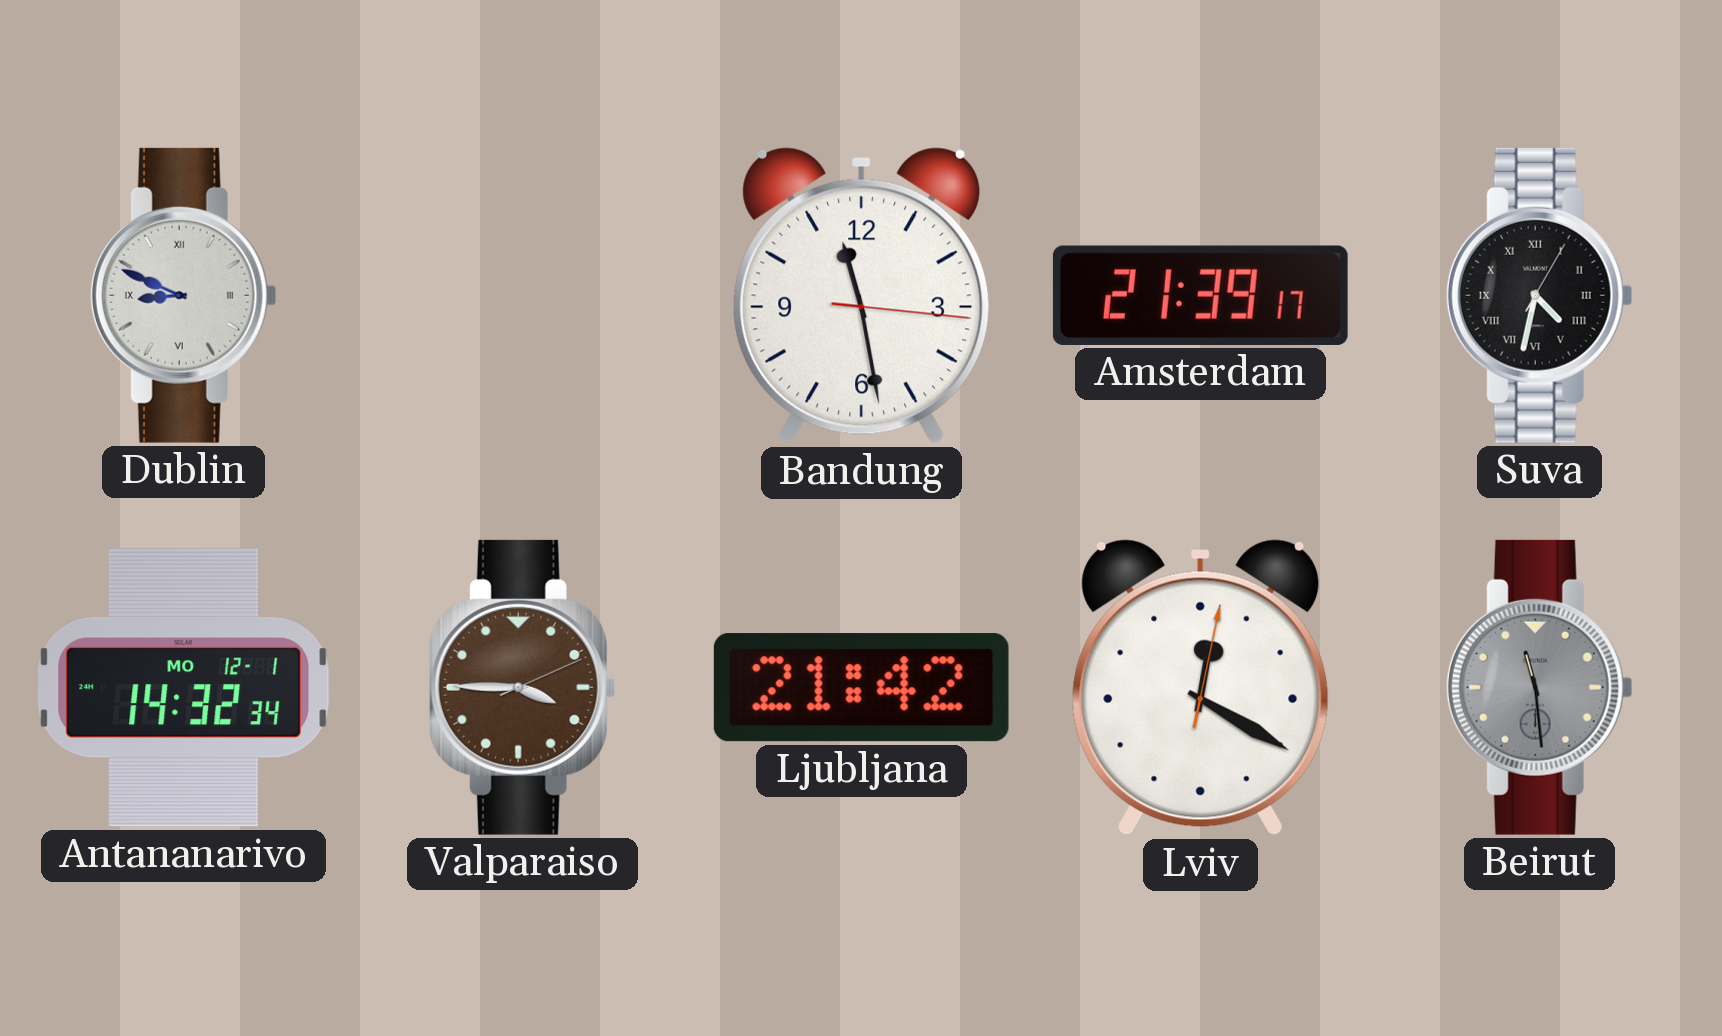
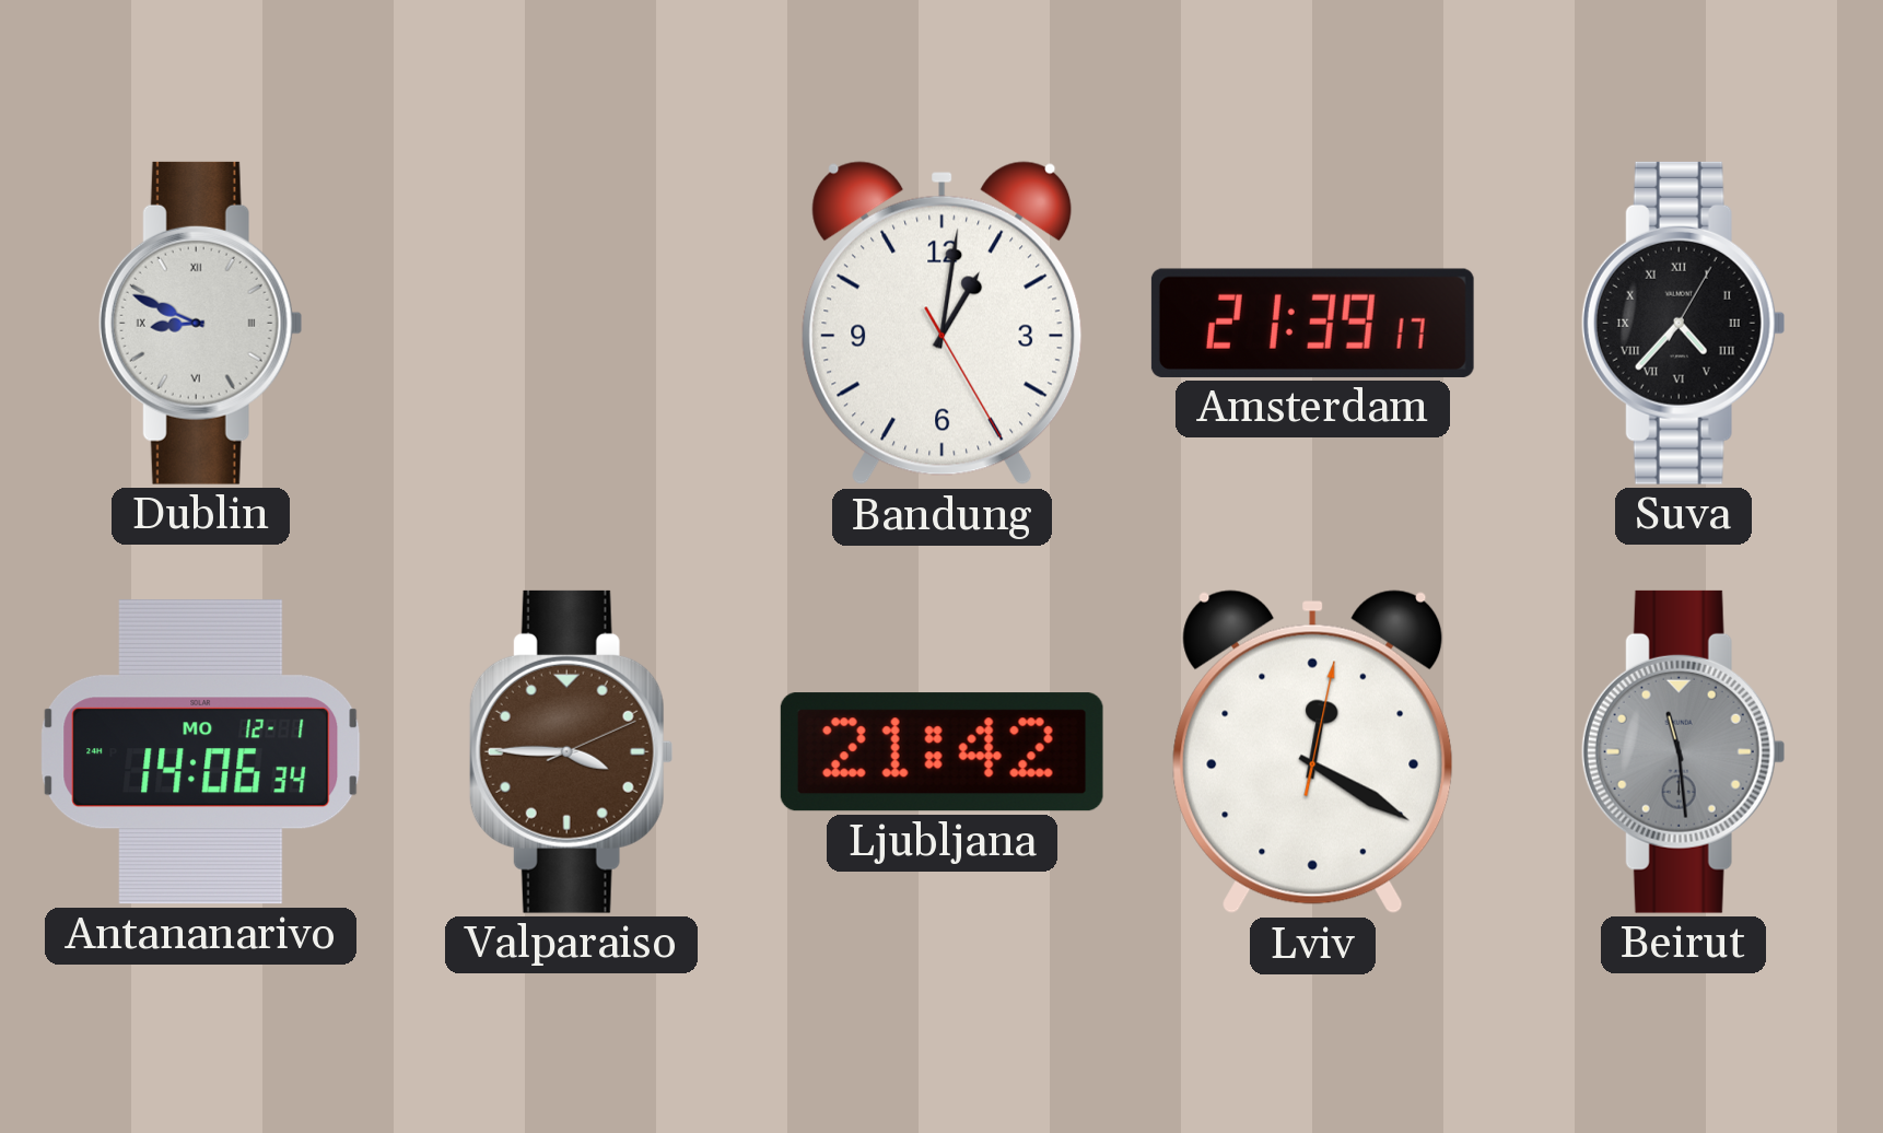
Bandung: 11:28 -> 1:01 (943, 324)
Suva: 4:32 -> 4:37 (1683, 323)
Antananarivo: 14:32 -> 14:06 (201, 752)
